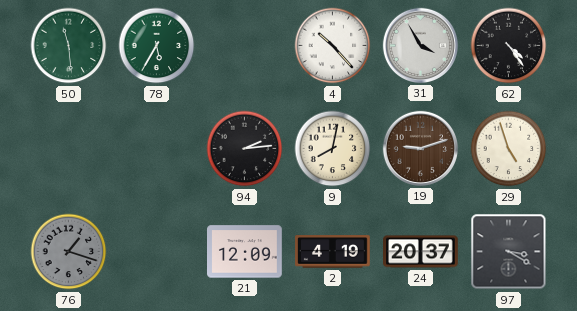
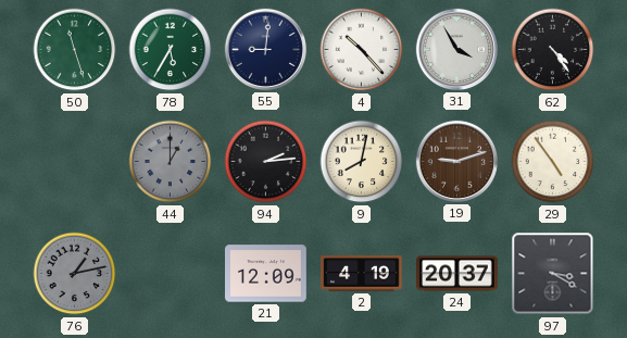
50: 11:29 -> 11:27 (75, 50)
55: none -> 9:01 (265, 49)
44: none -> 1:00 (171, 162)
29: 4:57 -> 4:54 (553, 162)
76: 1:18 -> 1:13 (75, 274)
